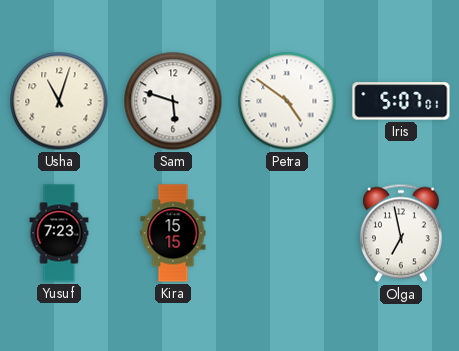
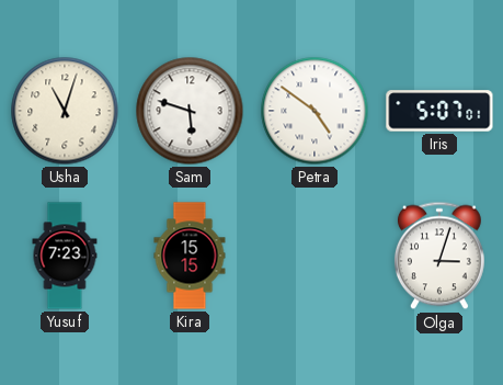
Olga: 6:58 -> 3:03 (439, 256)
